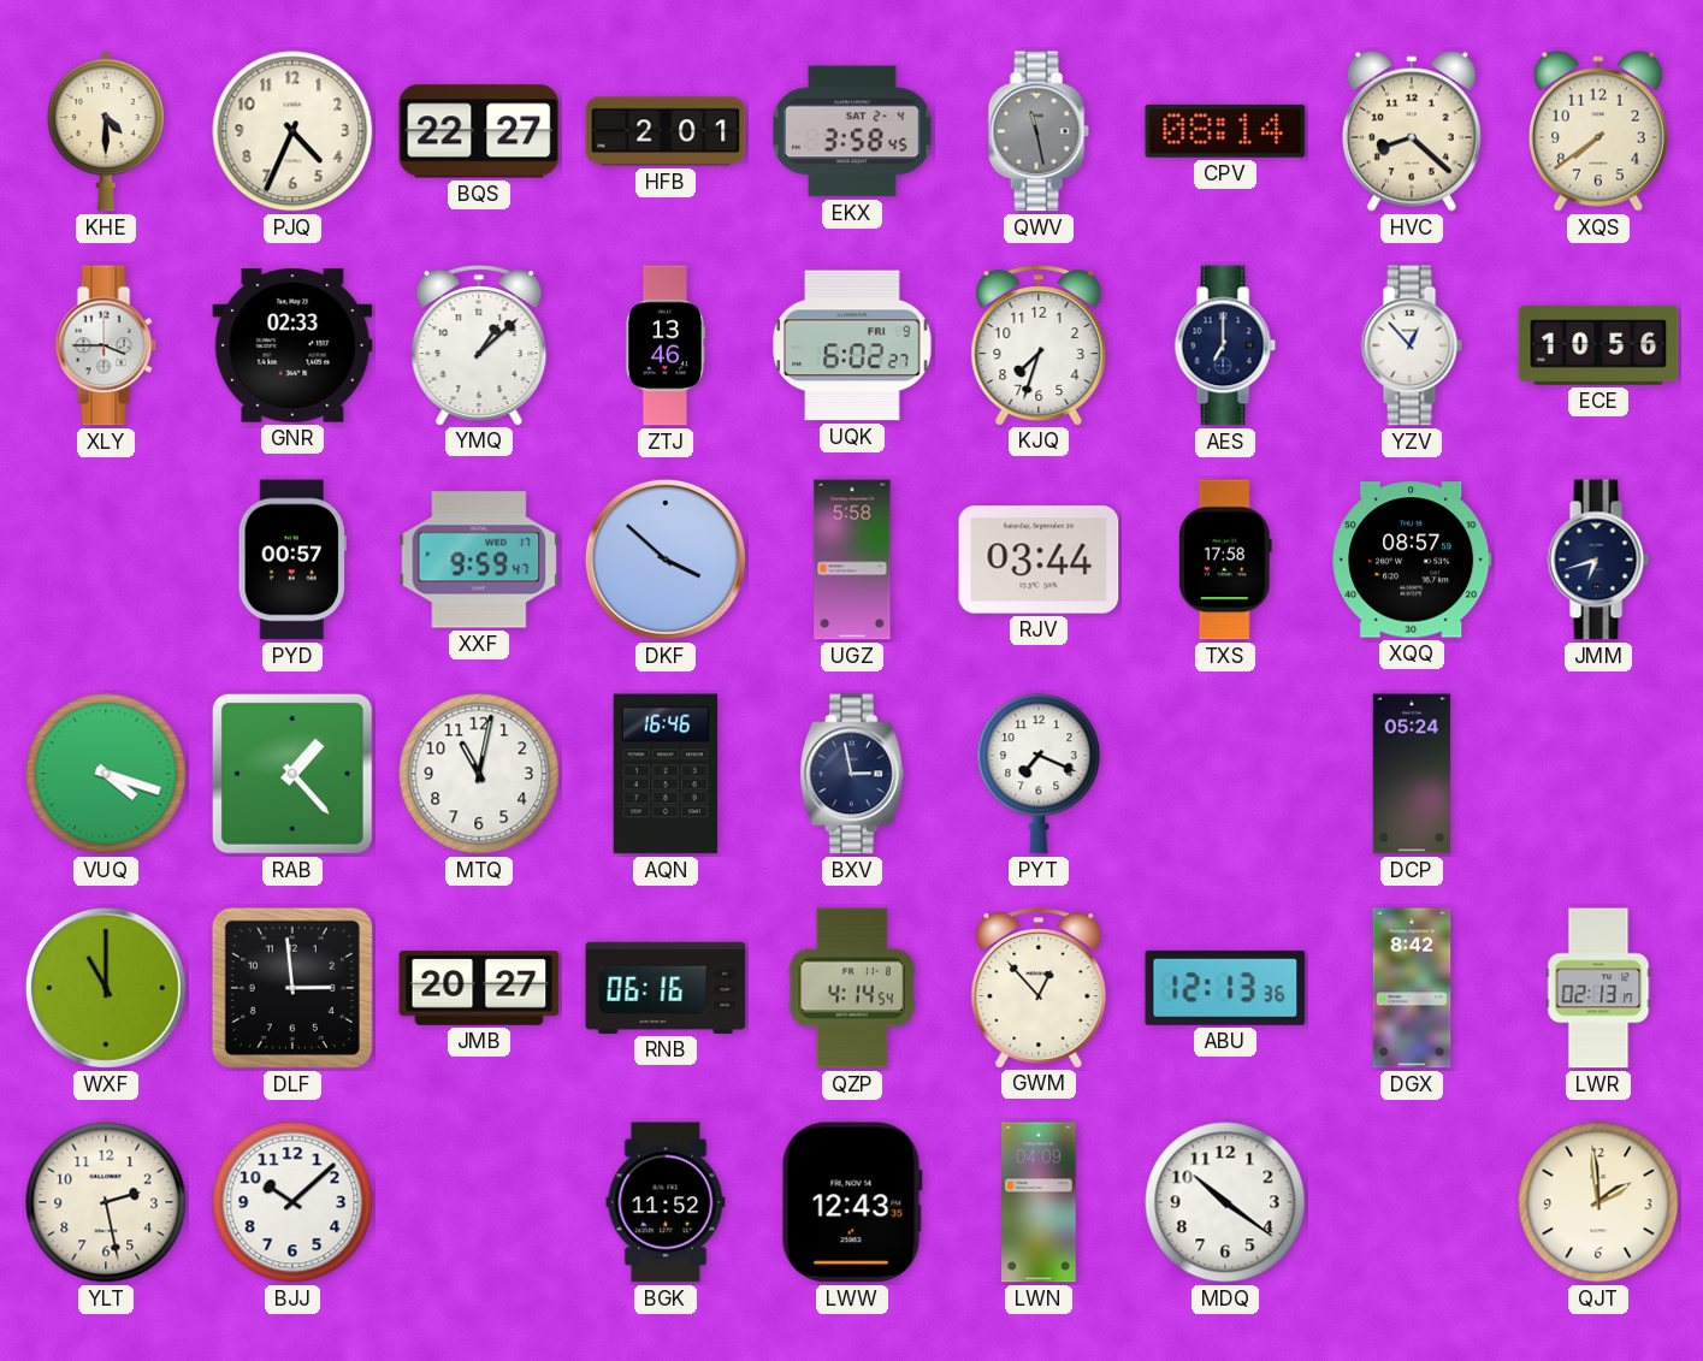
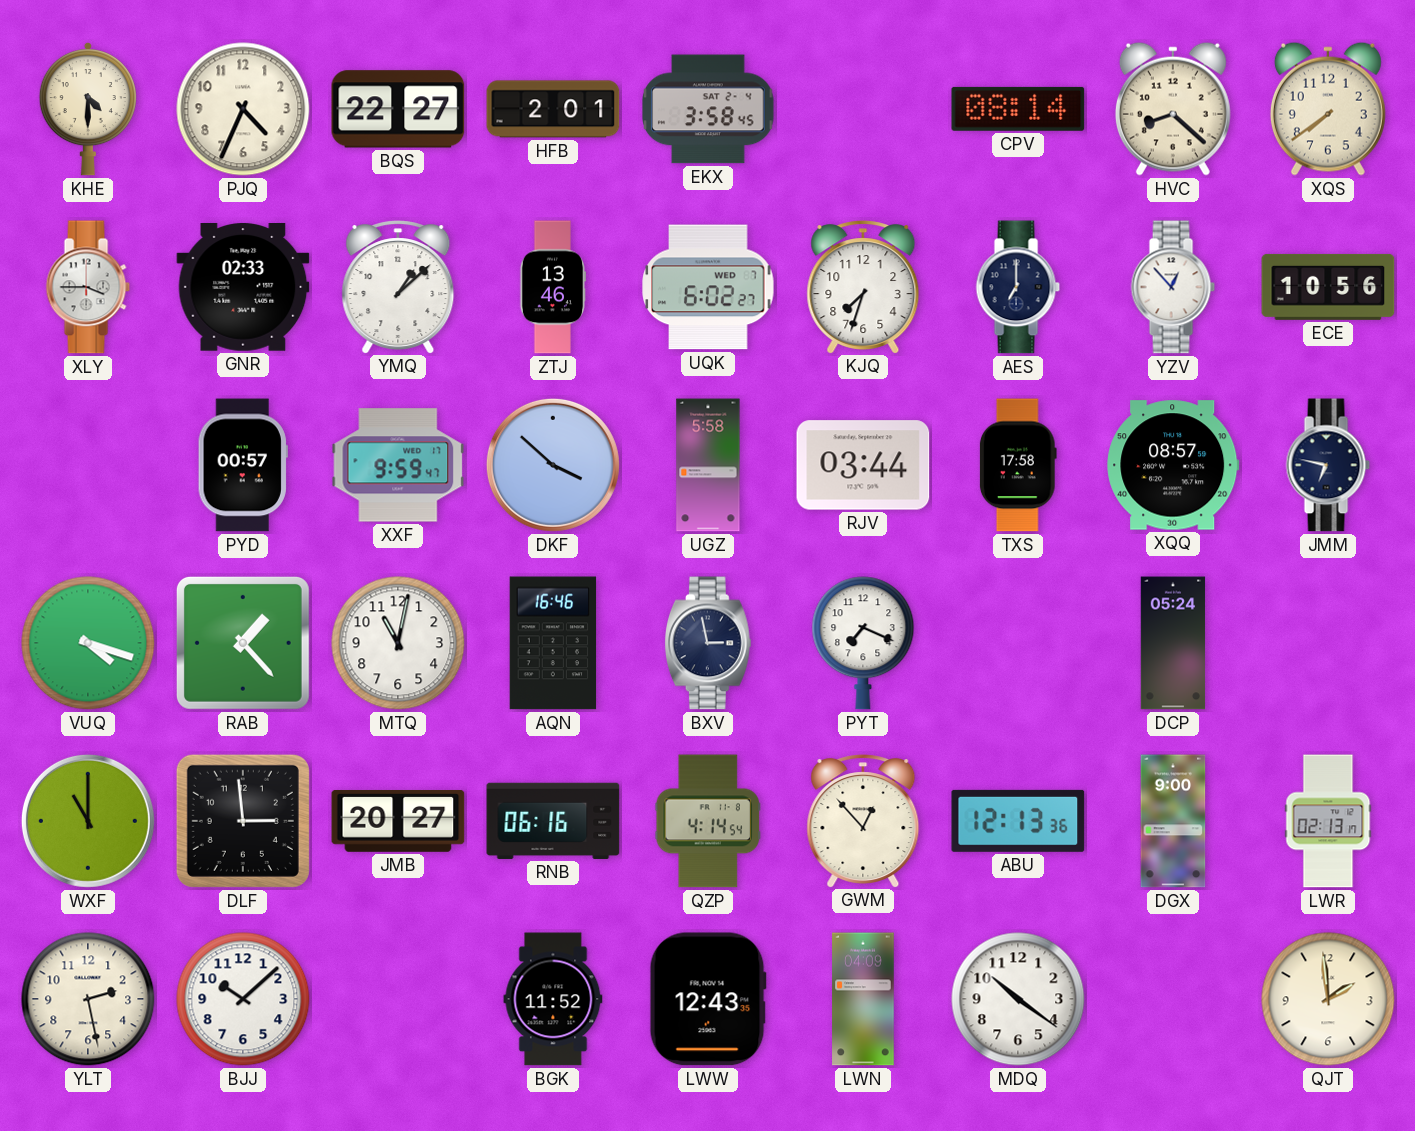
QWV: 11:28 -> none (1039, 131)
UQK date: FRI 9 -> WED 7 (708, 287)
JMM: 6:42 -> 6:47 (1328, 465)
DGX: 8:42 -> 9:00 (1173, 821)
